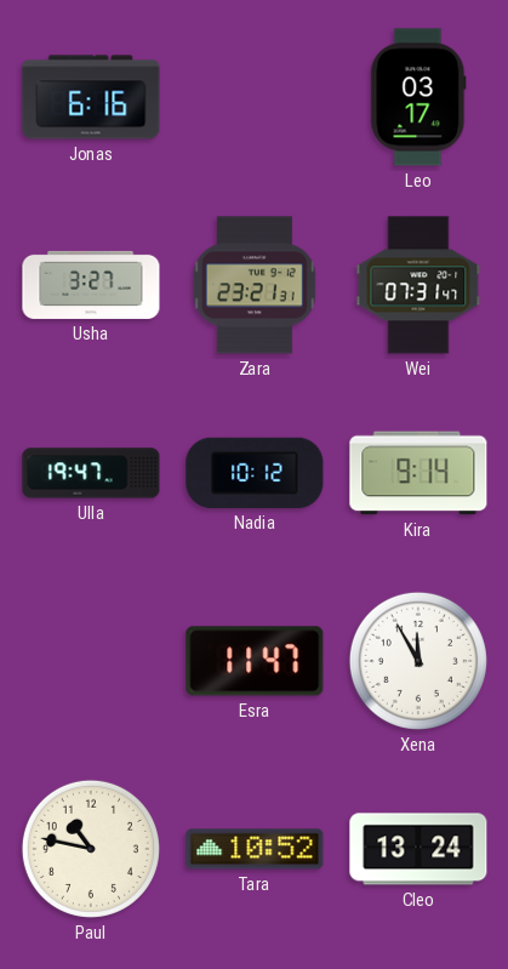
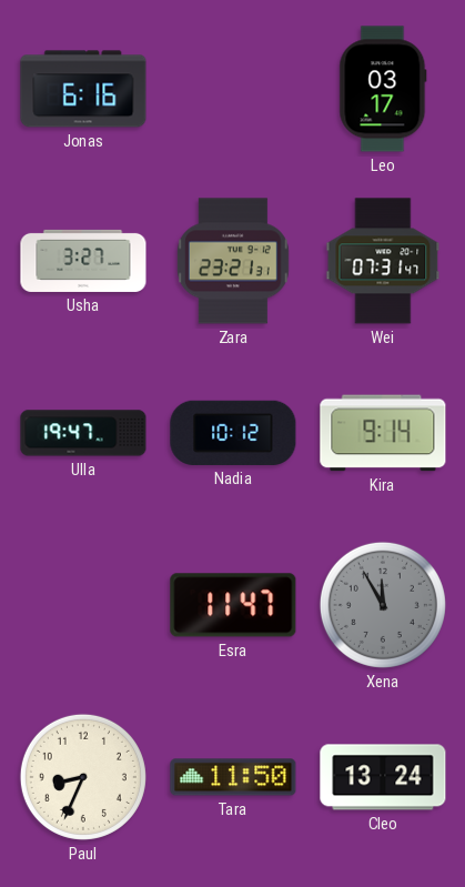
Xena dial: white -> grey (383, 605)
Paul: 10:47 -> 8:34 (83, 777)
Tara: 10:52 -> 11:50 (233, 777)
